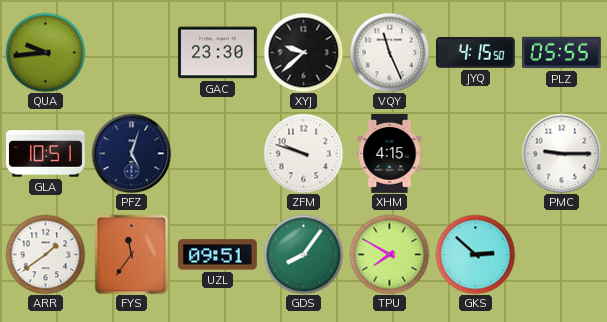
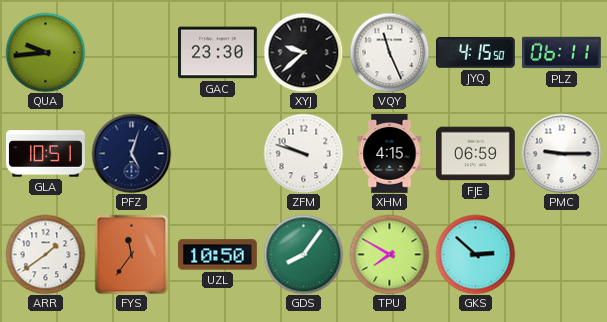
PLZ: 05:55 -> 06:11 (562, 53)
FJE: none -> 06:59 (476, 154)
UZL: 09:51 -> 10:50 (217, 255)
